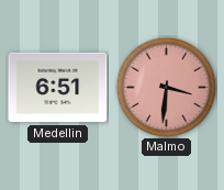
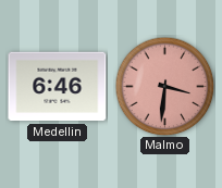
Medellin: 6:51 -> 6:46 (58, 87)
